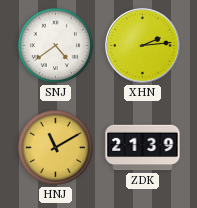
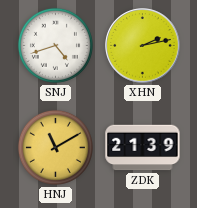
SNJ: 4:39 -> 4:42 (55, 45)
XHN: 2:14 -> 2:13 (143, 46)
